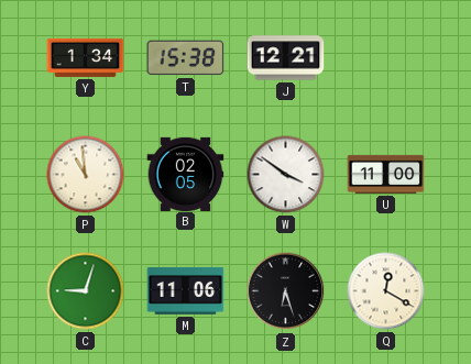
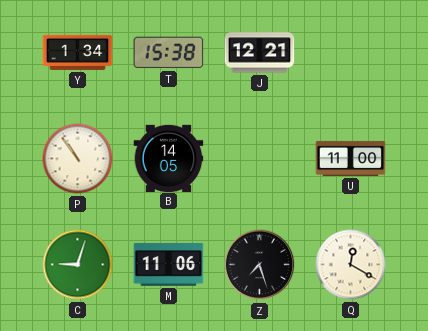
P: 10:59 -> 10:54 (78, 159)
B: 02:05 -> 14:05 (169, 158)
W: 3:51 -> none (286, 175)
Z: 6:27 -> 7:27 (260, 265)
